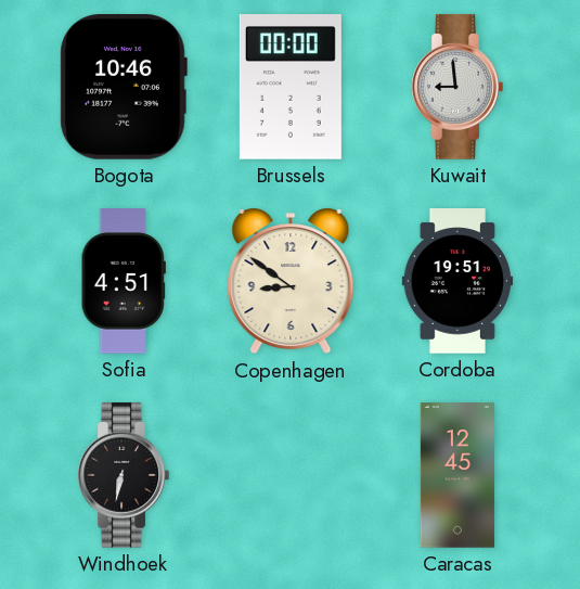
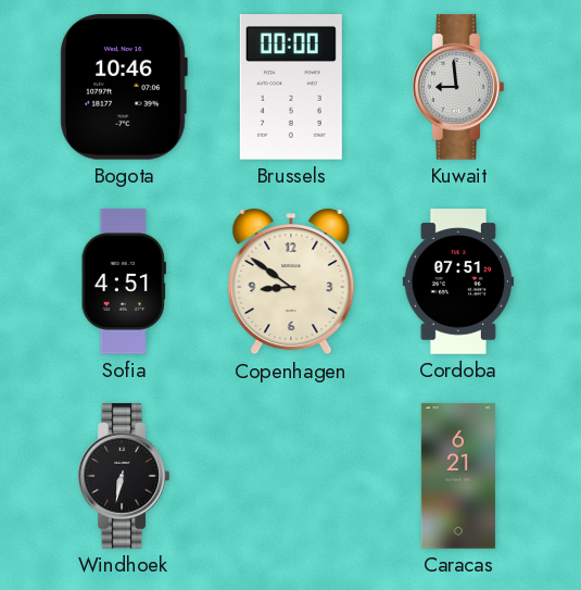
Cordoba: 19:51 -> 07:51 (457, 281)
Caracas: 12:45 -> 6:21 (458, 476)
